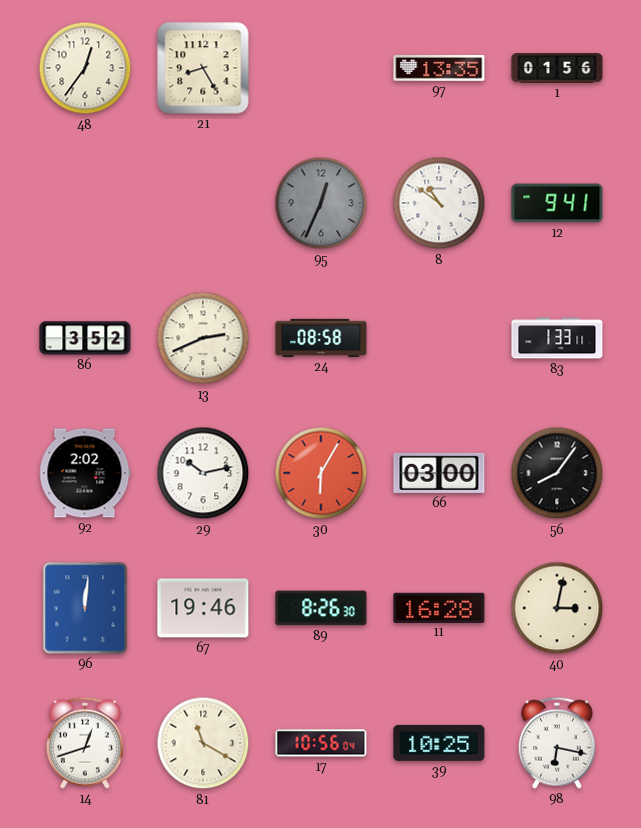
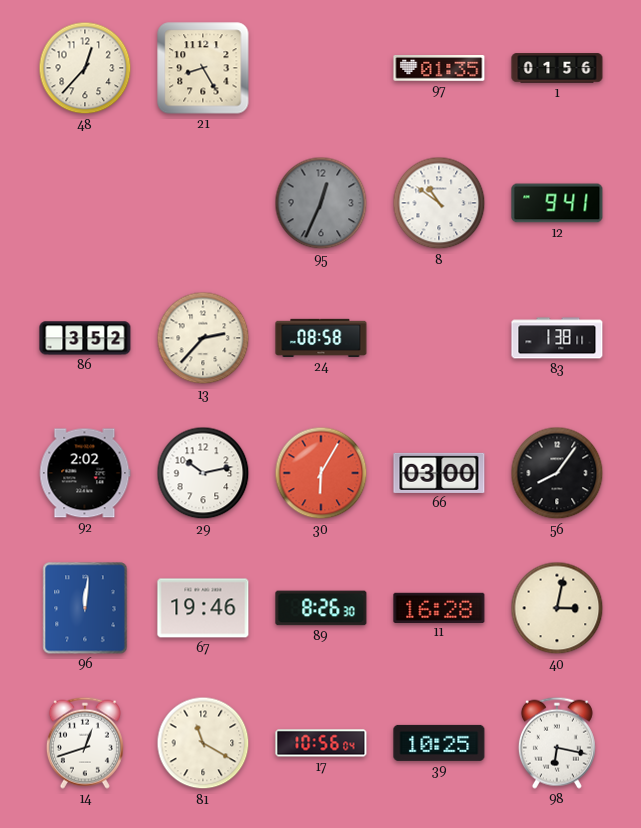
48: 12:36 -> 12:37 (85, 68)
97: 13:35 -> 01:35 (439, 68)
13: 2:41 -> 2:37 (203, 338)
83: 1:33 -> 1:38 (557, 338)
